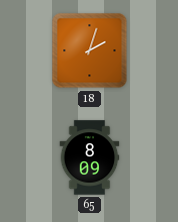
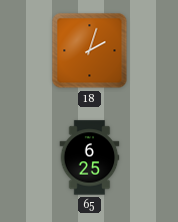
65: 8:09 -> 6:25 (90, 158)
